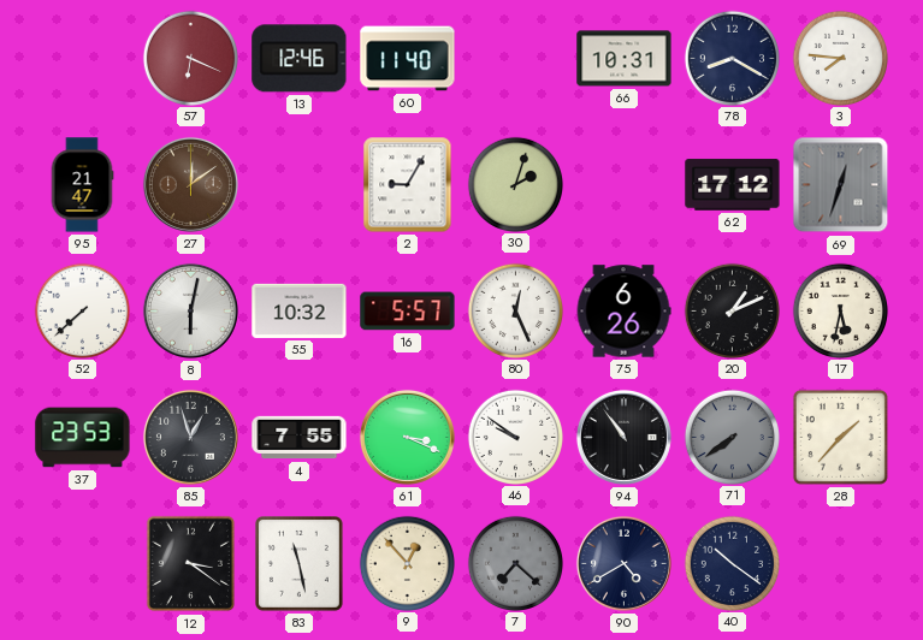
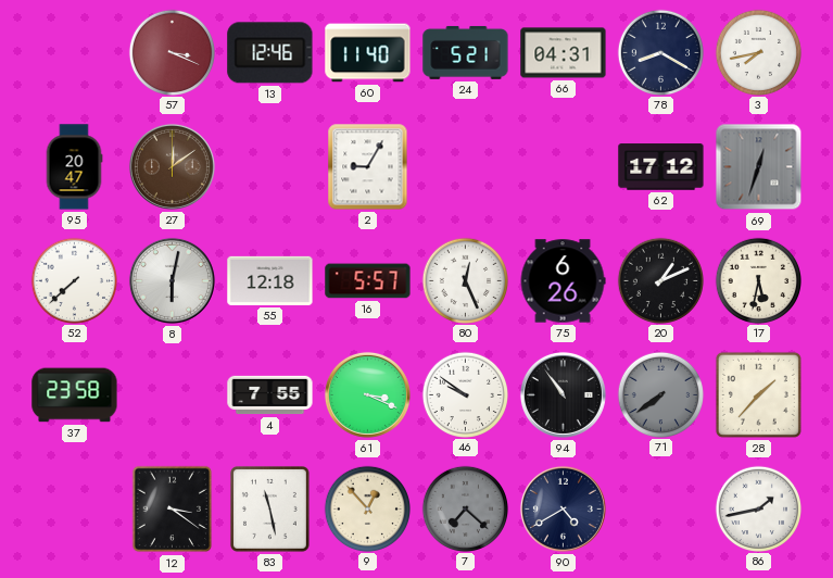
57: 6:19 -> 3:19 (172, 52)
24: none -> 5:21 (466, 53)
66: 10:31 -> 04:31 (564, 53)
3: 7:46 -> 7:43 (758, 52)
95: 21:47 -> 20:47 (74, 167)
30: 2:03 -> none (515, 184)
55: 10:32 -> 12:18 (270, 280)
37: 23:53 -> 23:58 (75, 395)
85: 12:57 -> none (190, 437)
40: 10:21 -> none (732, 563)
86: none -> 1:43 (758, 508)
